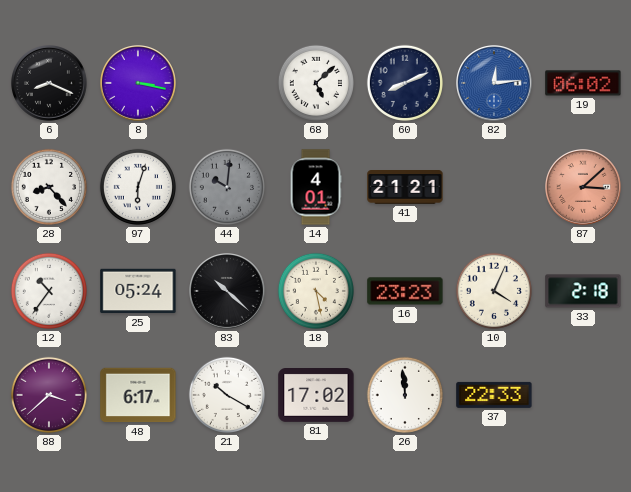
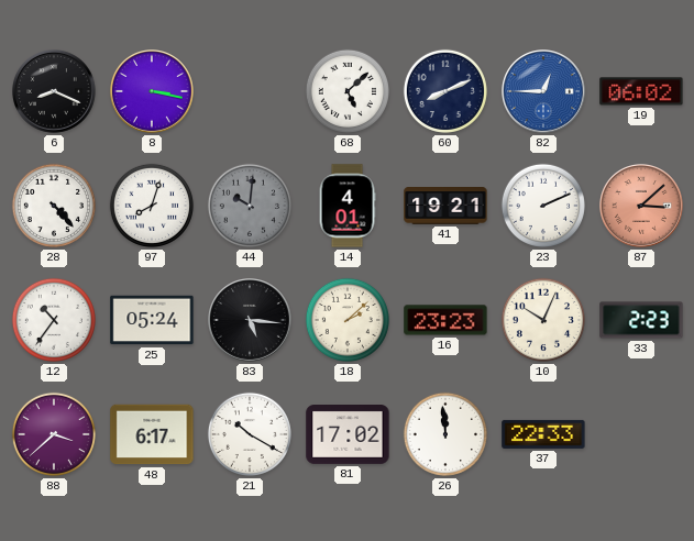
82: 12:14 -> 12:45 (544, 92)
28: 8:23 -> 4:23 (54, 206)
97: 6:03 -> 8:03 (152, 206)
41: 21:21 -> 19:21 (445, 206)
23: none -> 2:11 (543, 206)
83: 10:22 -> 5:16 (251, 321)
18: 4:28 -> 2:08 (348, 320)
10: 4:04 -> 10:04 (543, 320)
33: 2:18 -> 2:23 (641, 320)
